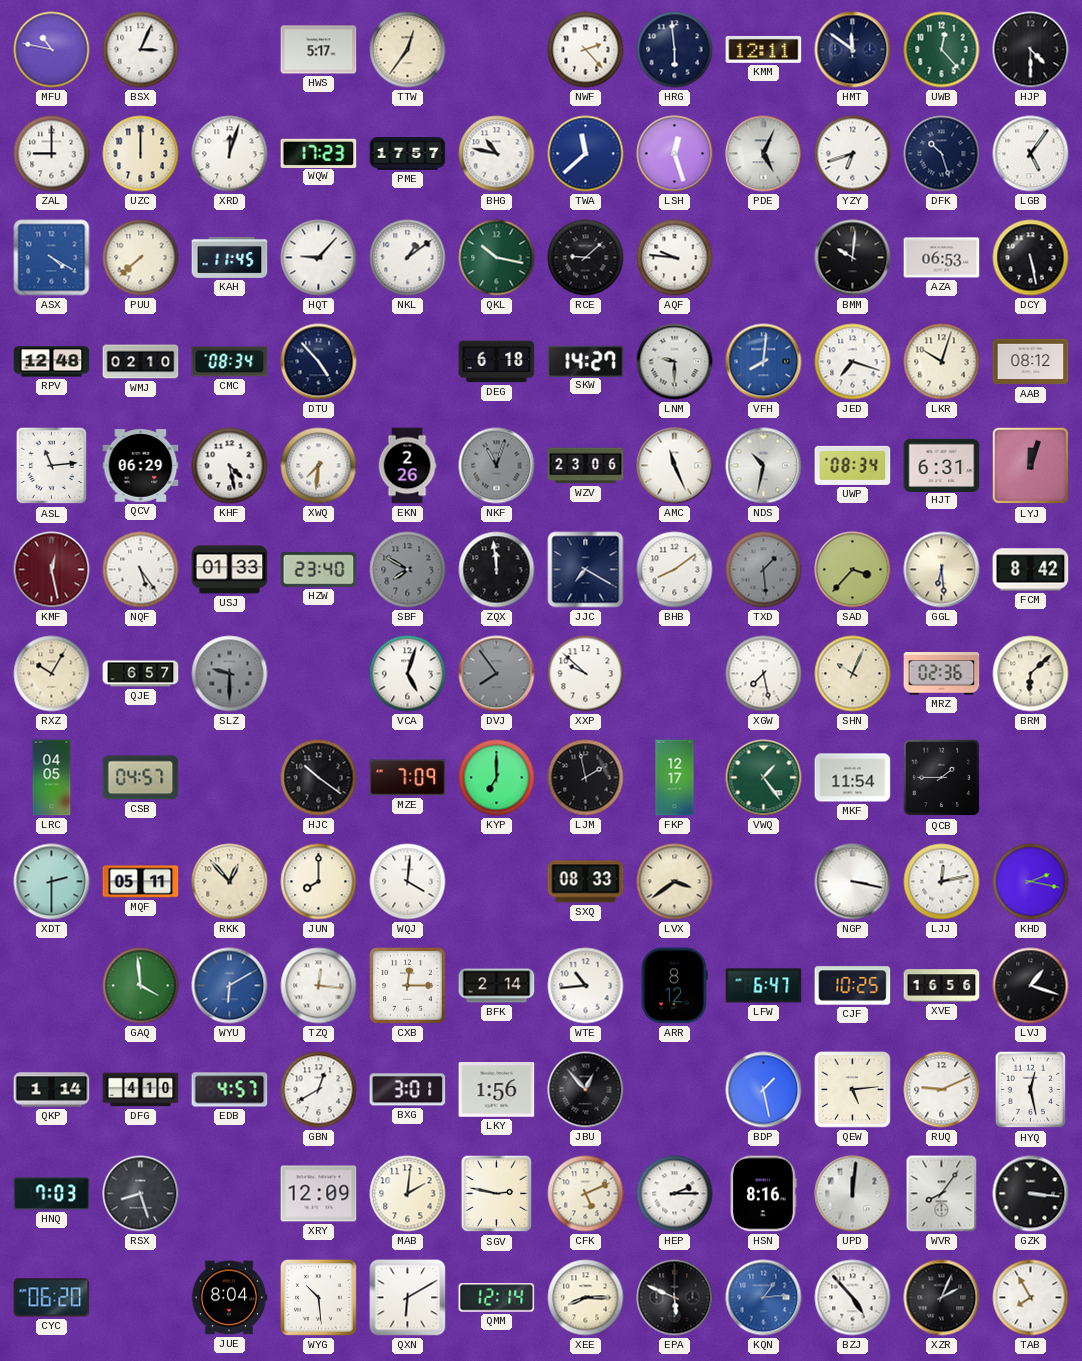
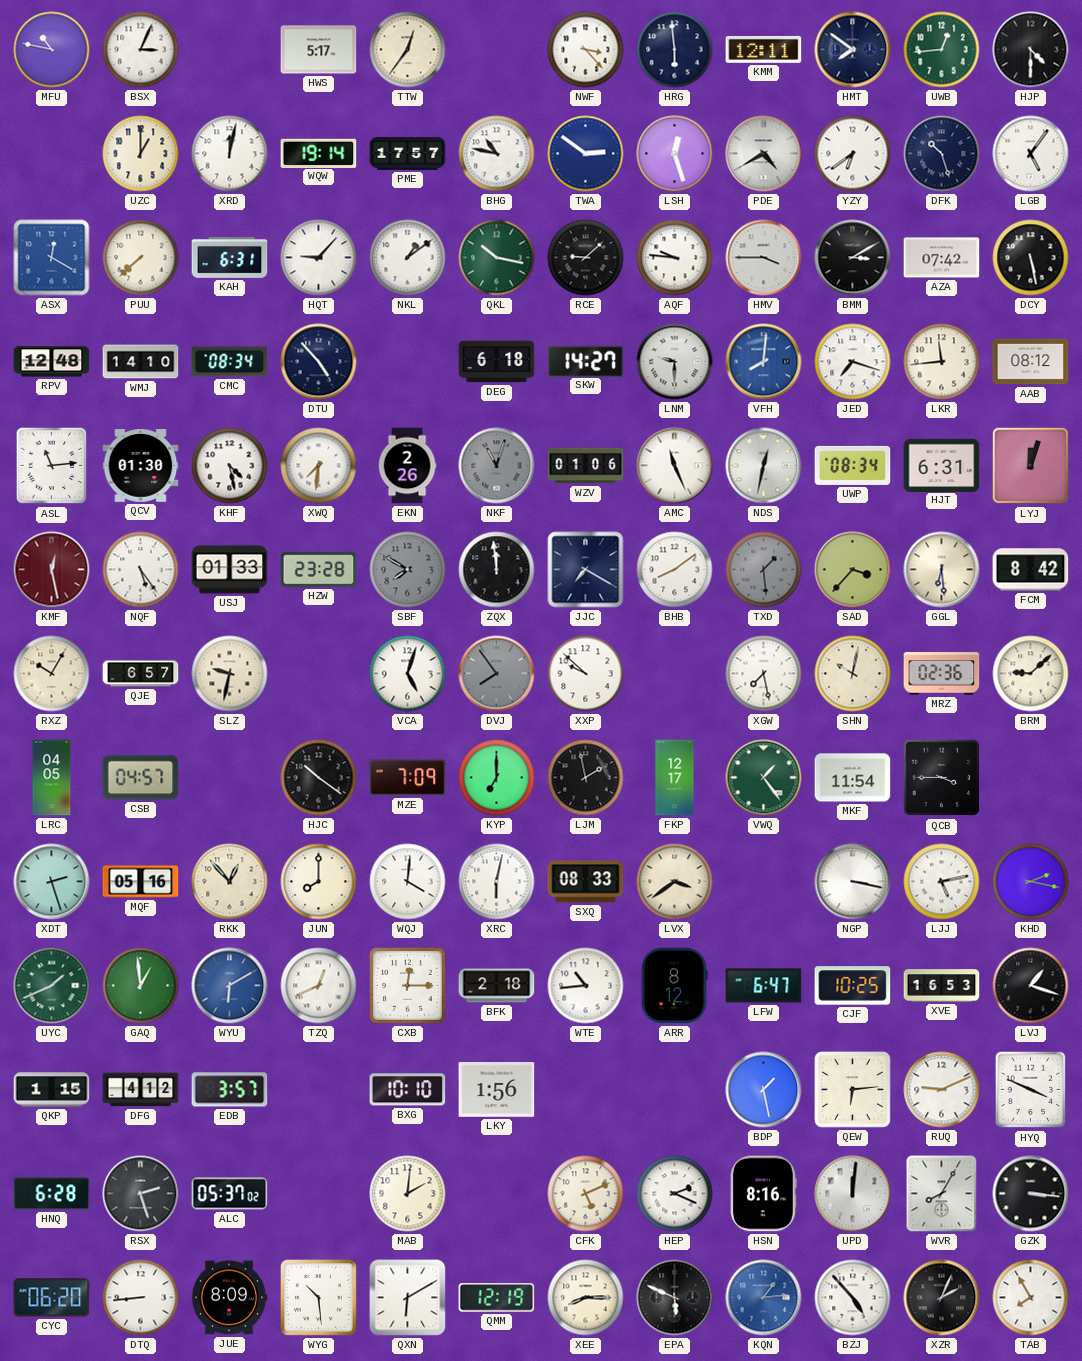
NWF: 2:23 -> 3:23 (586, 50)
HMT: 11:51 -> 7:51 (853, 50)
UWB: 12:23 -> 12:44 (942, 50)
ZAL: 9:00 -> none (52, 154)
UZC: 12:00 -> 1:00 (141, 154)
XRD: 12:03 -> 12:02 (230, 154)
WQW: 17:23 -> 19:14 (319, 153)
TWA: 11:38 -> 2:51 (586, 154)
PDE: 5:04 -> 4:40 (764, 154)
YZY: 6:42 -> 6:39 (853, 154)
ASX: 4:20 -> 12:20 (52, 258)
KAH: 11:45 -> 6:31 (230, 257)
HMV: none -> 3:45 (764, 258)
BMM: 10:01 -> 3:10 (853, 258)
AZA: 06:53 -> 07:42 (942, 258)
WMJ: 02:10 -> 14:10 (141, 362)
LKR: 10:03 -> 11:44 (942, 362)
QCV: 06:29 -> 01:30 (141, 466)
WZV: 23:06 -> 01:06 (586, 466)
NDS: 10:32 -> 12:32 (764, 466)
HZW: 23:40 -> 23:28 (319, 570)
SLZ: 9:30 -> 9:32 (230, 674)
SLZ dial: grey -> cream (230, 674)
SHN: 10:04 -> 10:02 (853, 674)
BRM: 6:08 -> 9:08 (1031, 674)
QCB: 1:45 -> 3:45 (942, 778)
XDT: 2:30 -> 2:27 (52, 882)
MQF: 05:11 -> 05:16 (141, 882)
XRC: none -> 6:02 (497, 882)
LJJ: 12:13 -> 5:13 (942, 882)
UYC: none -> 1:41 (52, 986)
GAQ: 3:59 -> 12:59 (141, 986)
TZQ: 12:16 -> 12:41 (319, 986)
BFK: 2:14 -> 2:18 (497, 986)
XVE: 16:56 -> 16:53 (942, 986)
QKP: 1:14 -> 1:15 (52, 1090)
DFG: 4:10 -> 4:12 (141, 1090)
EDB: 4:57 -> 3:57 (230, 1090)
GBN: 12:40 -> none (319, 1090)
BXG: 3:01 -> 10:10 (408, 1090)
JBU: 12:53 -> none (586, 1090)
QEW: 5:14 -> 6:14 (853, 1090)
HYQ: 12:28 -> 3:49 (1031, 1090)
HNQ: 7:03 -> 6:28 (52, 1194)
RSX: 8:27 -> 2:27 (141, 1194)
ALC: none -> 05:37 (230, 1194)
XRY: 12:09 -> none (319, 1194)
SGV: 2:47 -> none (497, 1194)
HEP: 2:15 -> 2:19 (675, 1194)
WVR: 8:06 -> 8:05 (942, 1194)
DTQ: none -> 8:44 (141, 1298)
JUE: 8:04 -> 8:09 (229, 1298)
QMM: 12:14 -> 12:19 (497, 1298)
